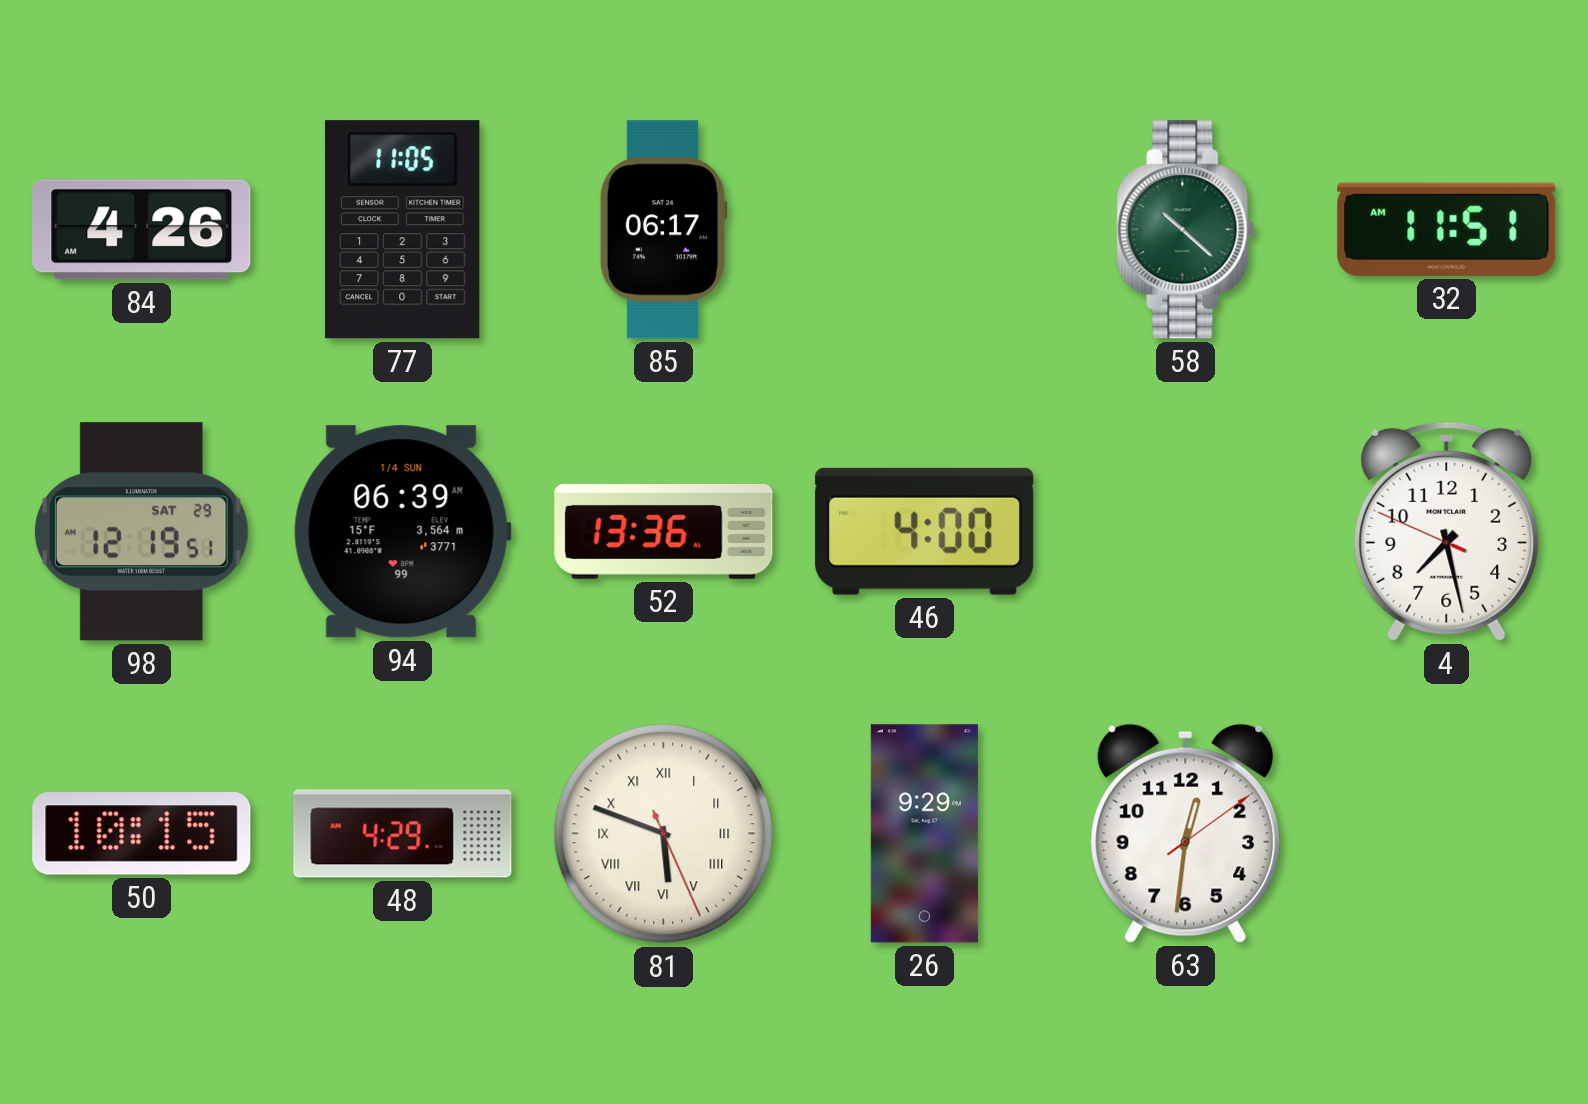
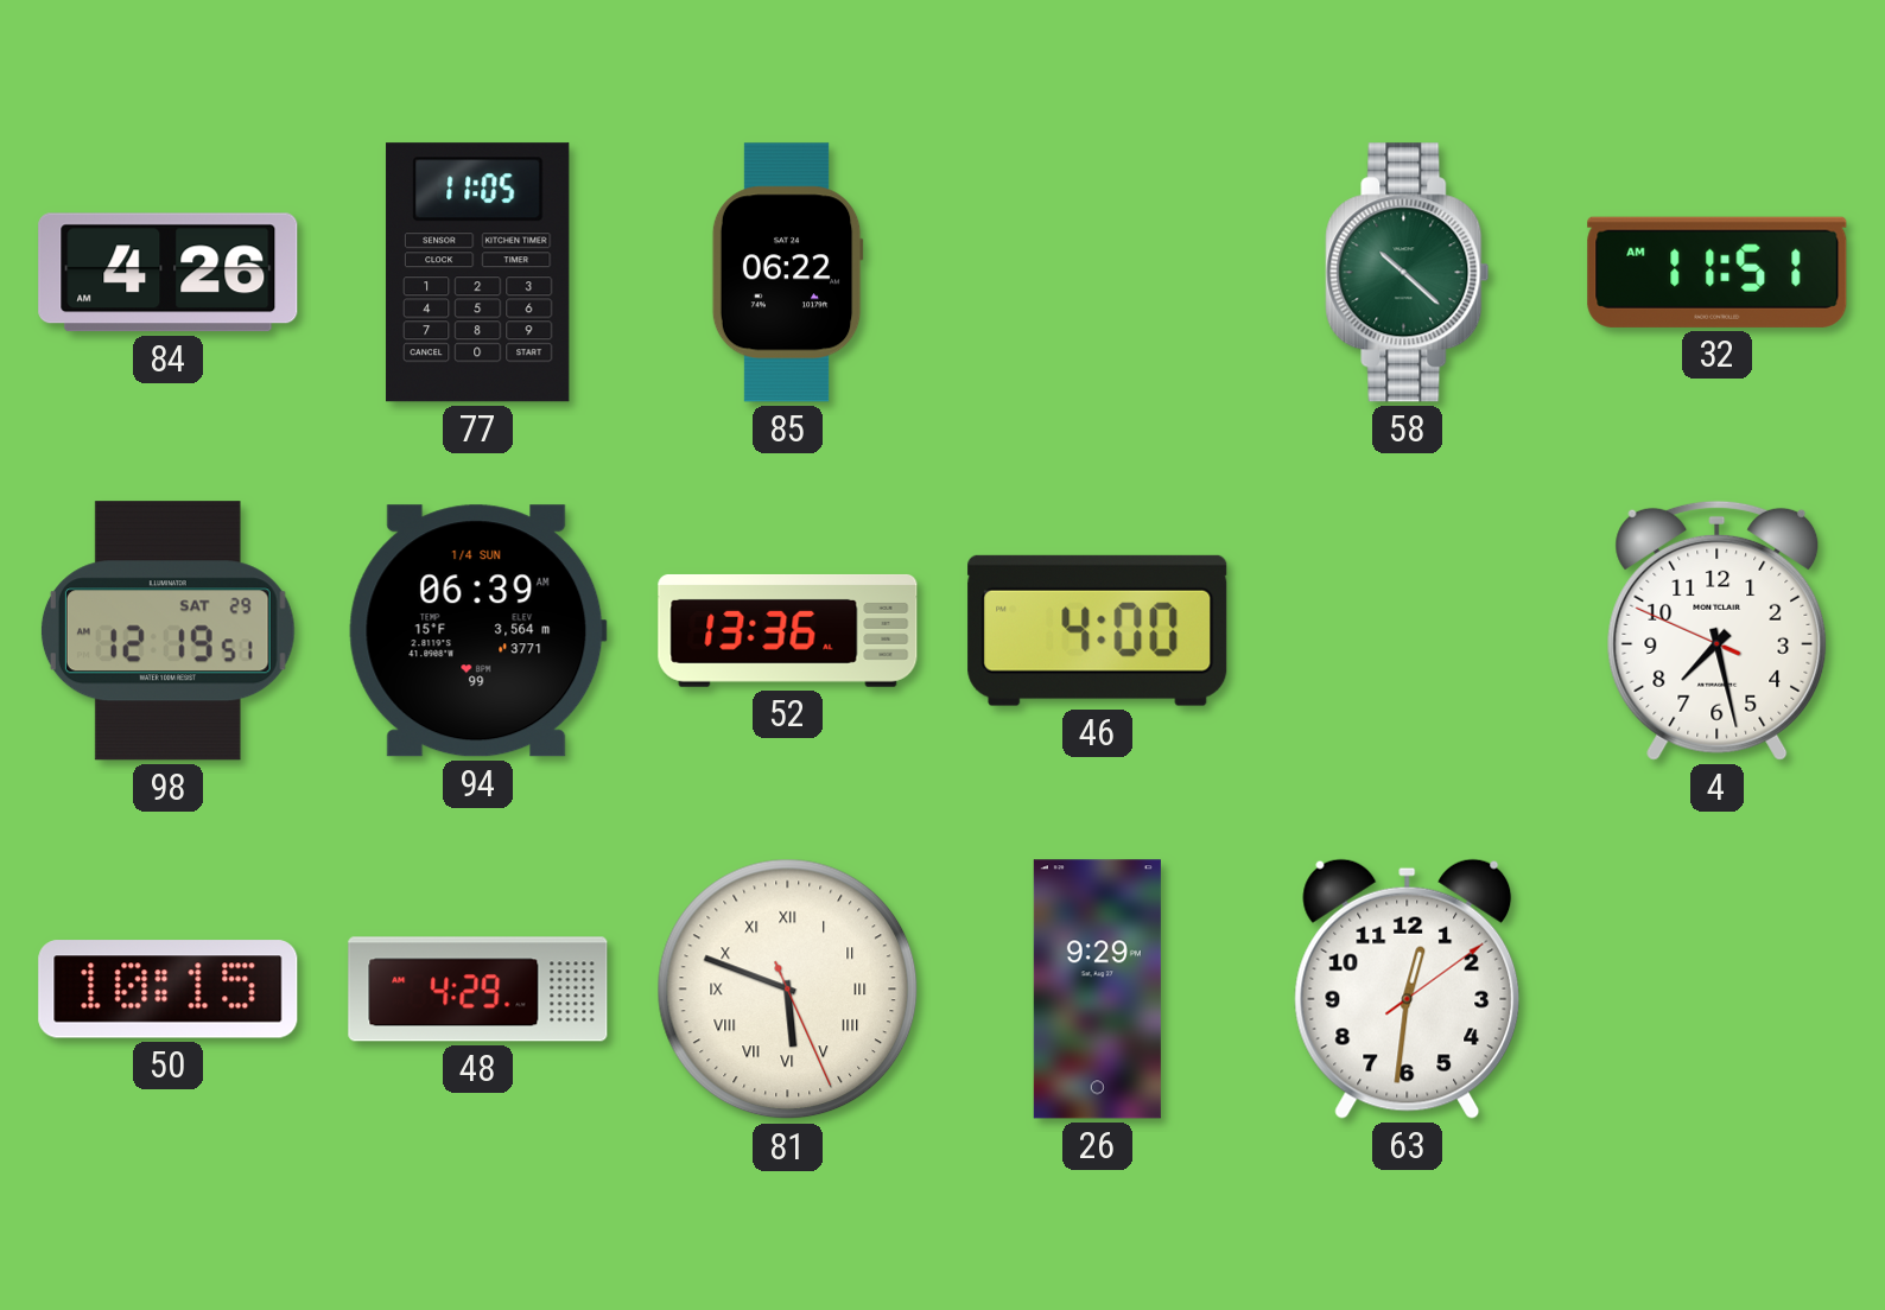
85: 06:17 -> 06:22 (787, 273)
